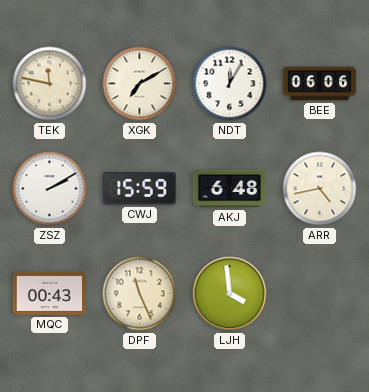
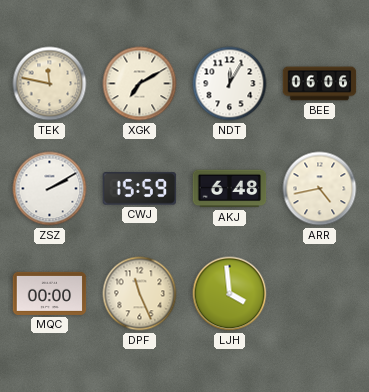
MQC: 00:43 -> 00:00 (50, 293)
